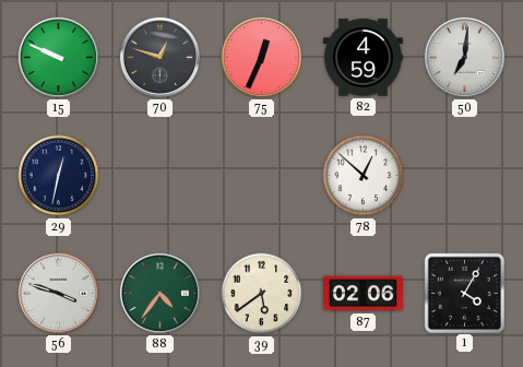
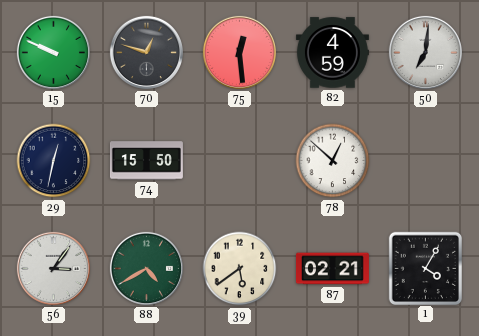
75: 12:34 -> 12:29 (239, 52)
74: none -> 15:50 (146, 161)
56: 3:48 -> 3:06 (53, 268)
88: 4:36 -> 4:40 (146, 268)
87: 02:06 -> 02:21 (332, 269)
